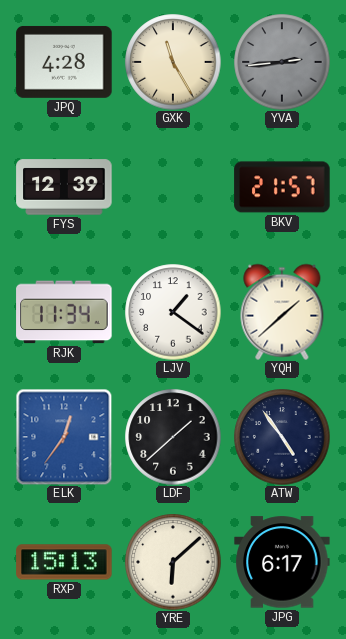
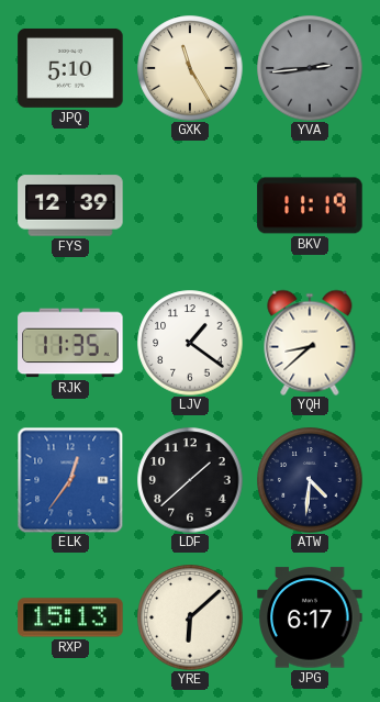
JPQ: 4:28 -> 5:10 (70, 68)
BKV: 21:57 -> 11:19 (310, 205)
RJK: 11:34 -> 11:35 (70, 343)
YQH: 1:38 -> 8:38 (310, 343)
ATW: 4:54 -> 4:31 (310, 480)
